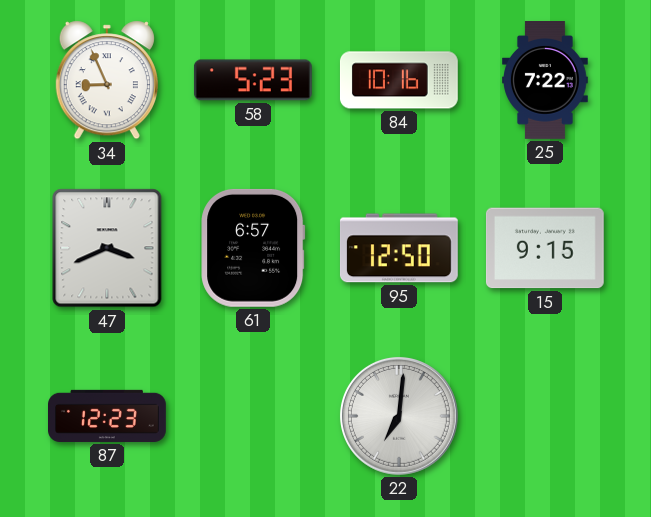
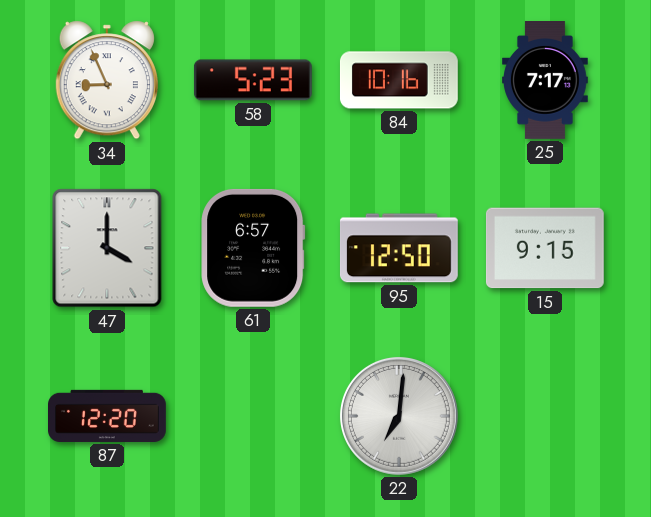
25: 7:22 -> 7:17 (546, 81)
47: 3:41 -> 4:00 (107, 248)
87: 12:23 -> 12:20 (108, 416)
